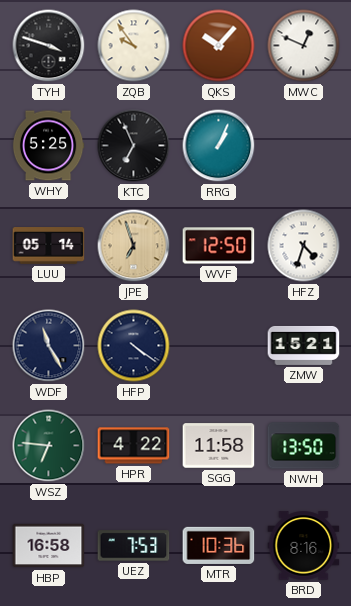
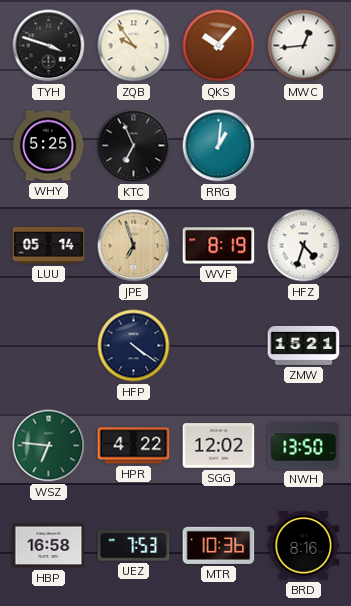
MWC: 12:49 -> 12:44 (304, 46)
RRG: 1:04 -> 1:01 (219, 146)
WVF: 12:50 -> 8:19 (219, 246)
WDF: 11:25 -> none (49, 346)
SGG: 11:58 -> 12:02 (219, 446)
